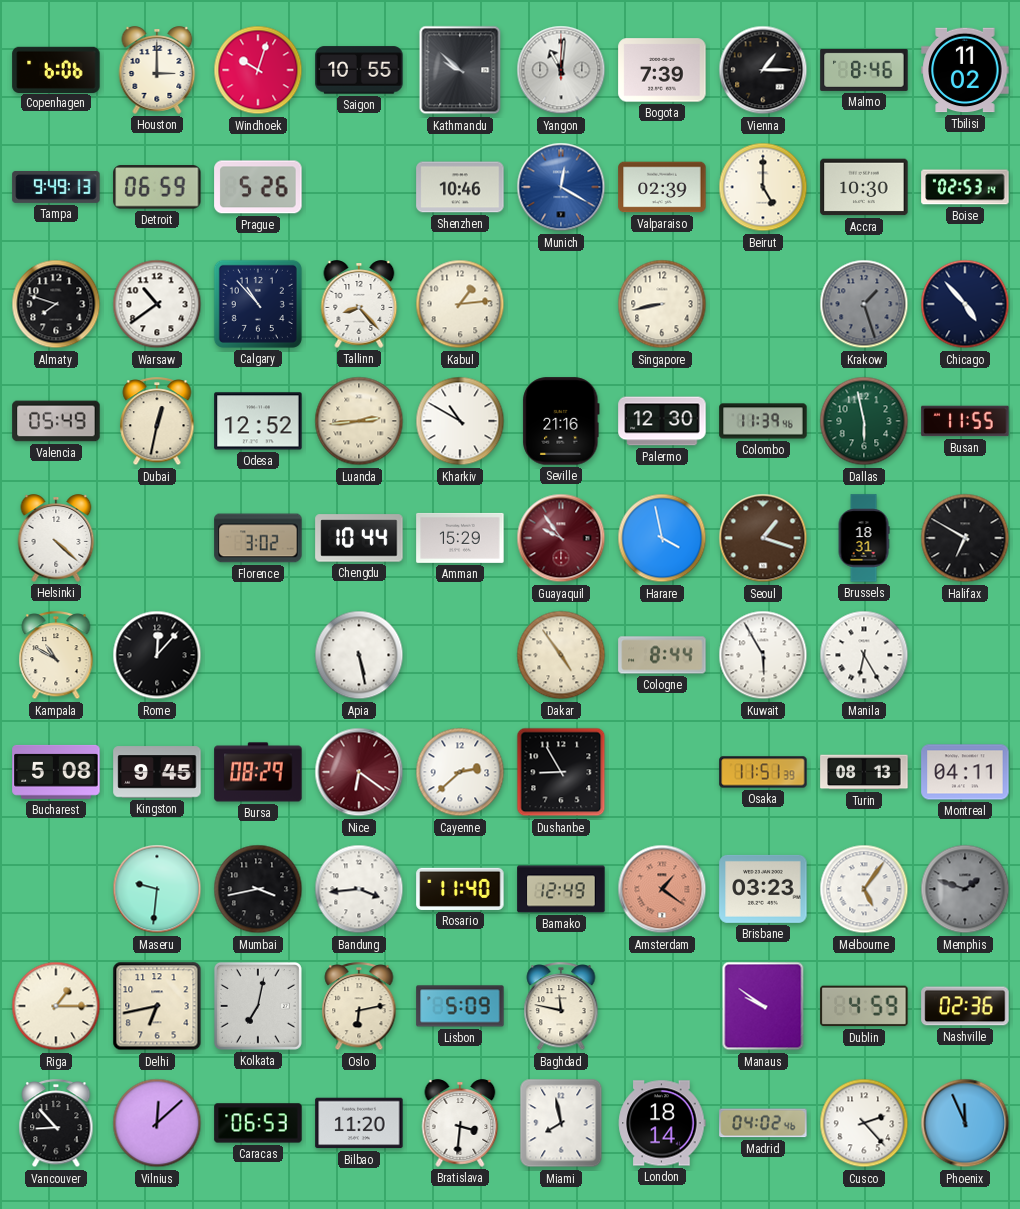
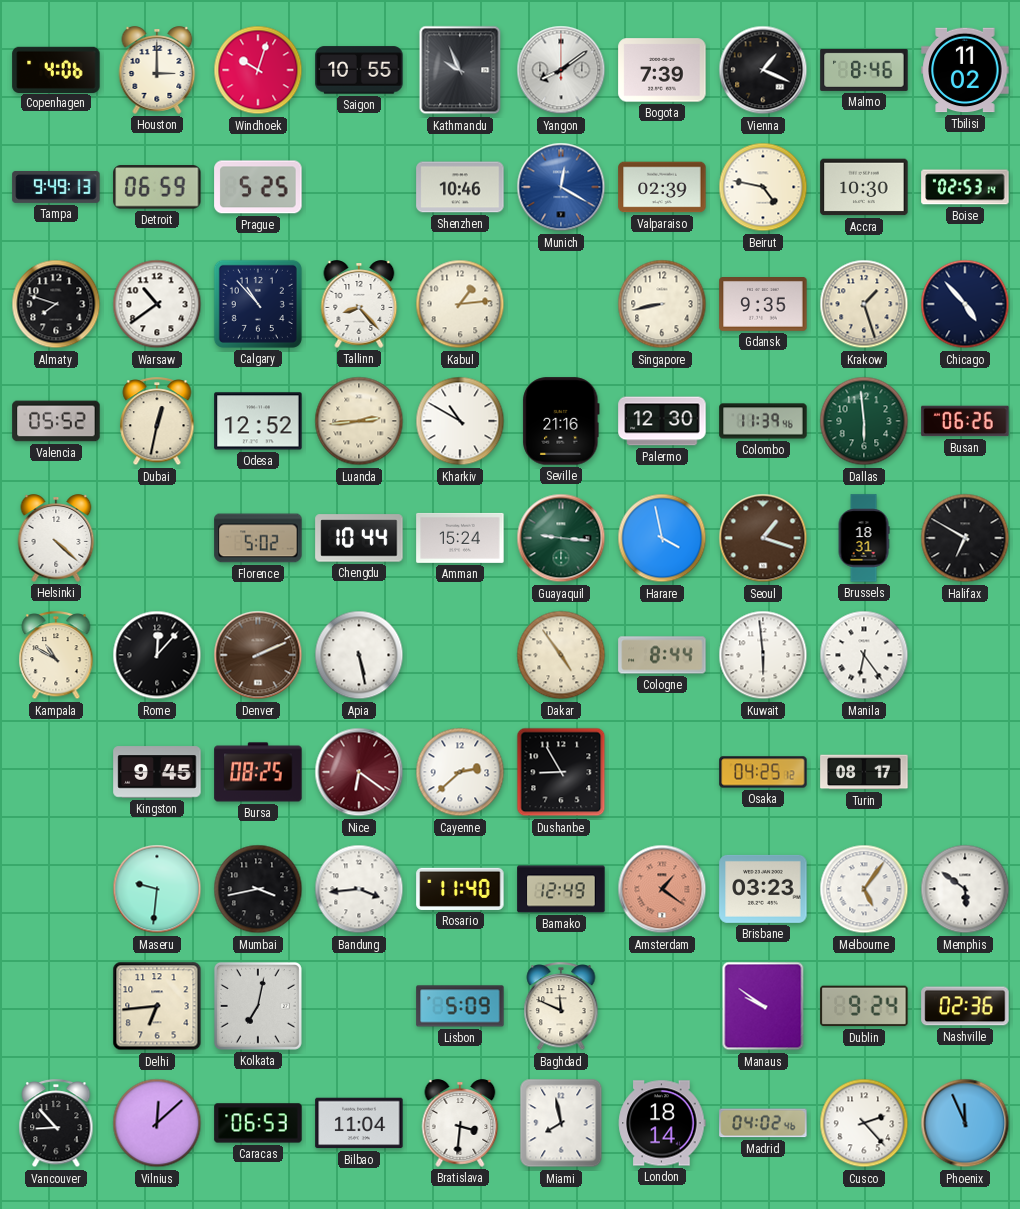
Copenhagen: 6:06 -> 4:06 (56, 69)
Kathmandu: 9:52 -> 9:56 (460, 70)
Yangon: 11:01 -> 8:09 (561, 70)
Vienna: 1:15 -> 1:19 (763, 70)
Prague: 5:26 -> 5:25 (258, 187)
Beirut: 5:00 -> 4:47 (763, 187)
Gdansk: none -> 9:35 (763, 305)
Krakow dial: grey -> cream (864, 304)
Valencia: 05:49 -> 05:52 (56, 421)
Dallas: 5:58 -> 5:59 (864, 421)
Busan: 11:55 -> 06:26 (965, 421)
Florence: 3:02 -> 5:02 (258, 538)
Amman: 15:29 -> 15:24 (460, 538)
Guayaquil: 9:54 -> 9:16 (561, 538)
Guayaquil dial: burgundy -> green (561, 538)
Denver: none -> 2:11 (258, 655)
Kuwait: 5:55 -> 5:59 (763, 655)
Manila: 6:25 -> 6:24 (864, 655)
Bucharest: 5:08 -> none (56, 772)
Bursa: 08:29 -> 08:25 (258, 772)
Osaka: 11:51 -> 04:25 (763, 772)
Turin: 08:13 -> 08:17 (864, 772)
Montreal: 04:11 -> none (965, 772)
Memphis: 1:48 -> 5:51 (965, 889)
Memphis dial: grey -> white (965, 889)
Riga: 1:15 -> none (56, 1006)
Delhi: 6:43 -> 6:44 (157, 1006)
Oslo: 6:13 -> none (359, 1007)
Baghdad: 11:47 -> 11:49 (561, 1007)
Dublin: 4:59 -> 9:24 (864, 1006)
Bilbao: 11:20 -> 11:04 (359, 1123)
